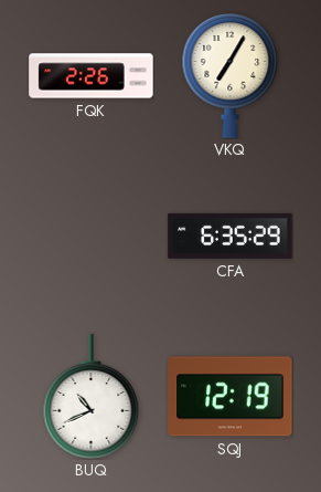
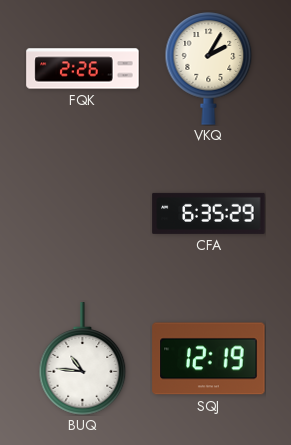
VKQ: 7:05 -> 2:05 (209, 69)
BUQ: 10:41 -> 10:46 (83, 359)
